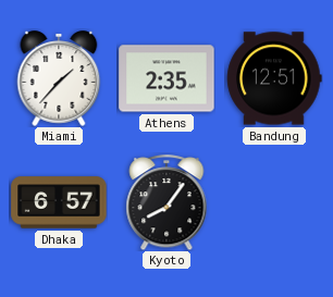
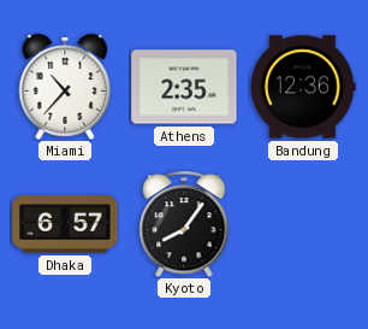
Miami: 1:37 -> 10:37 (65, 87)
Bandung: 12:51 -> 12:36 (303, 87)
